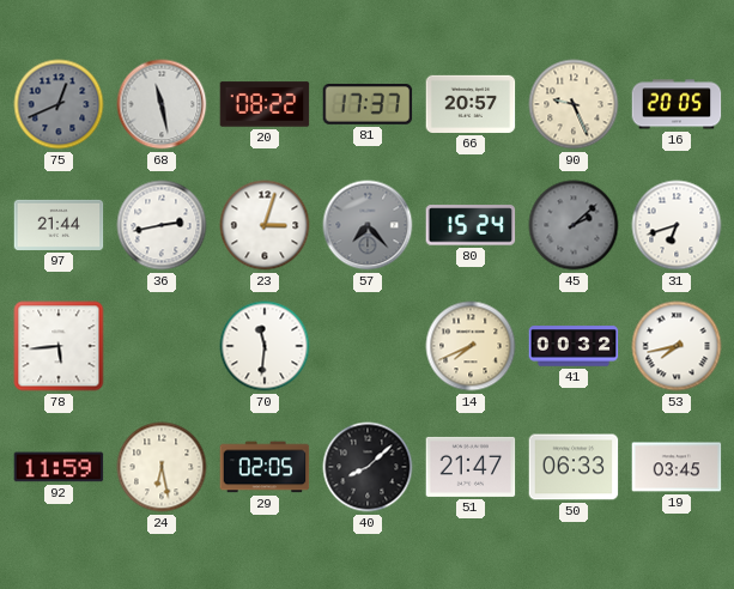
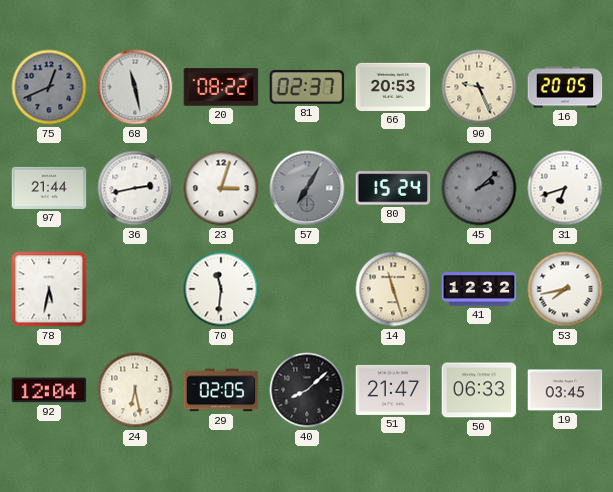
81: 17:37 -> 02:37 (307, 88)
66: 20:57 -> 20:53 (393, 87)
57: 7:23 -> 7:05 (307, 188)
78: 5:44 -> 5:32 (49, 289)
14: 7:41 -> 11:27 (393, 289)
41: 00:32 -> 12:32 (479, 289)
92: 11:59 -> 12:04 (49, 390)
